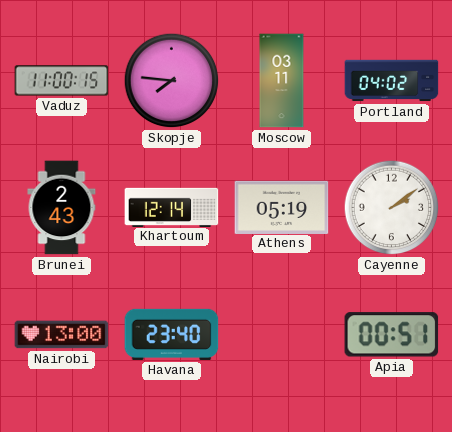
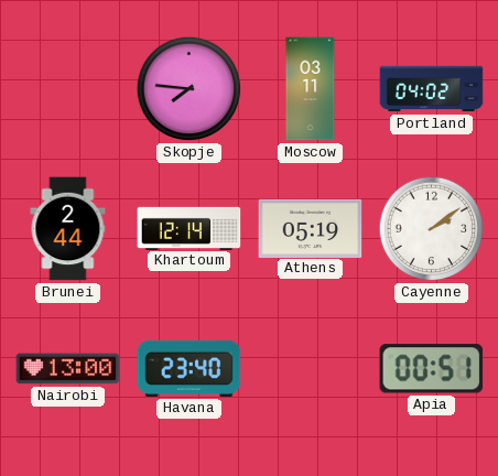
Vaduz: 11:00 -> none (62, 81)
Brunei: 2:43 -> 2:44 (68, 229)
